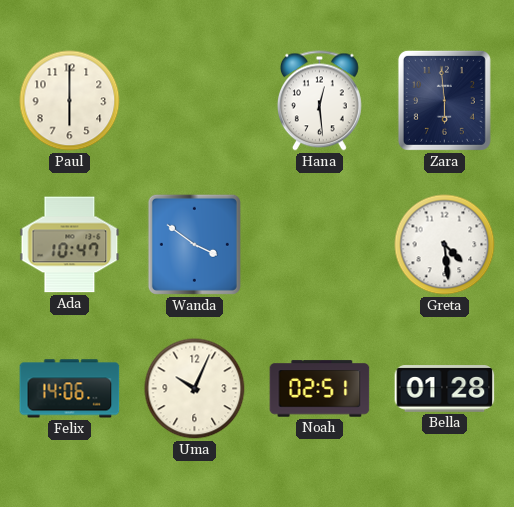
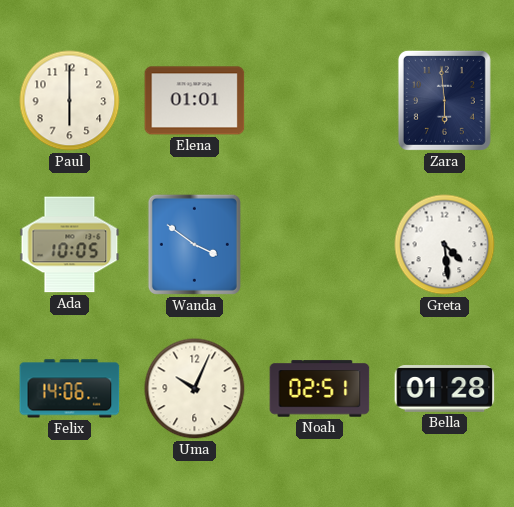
Elena: none -> 01:01 (195, 101)
Hana: 12:29 -> none (319, 101)
Ada: 10:47 -> 10:05 (70, 245)
